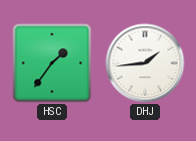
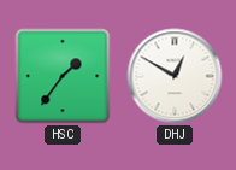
DHJ: 1:44 -> 12:50 (175, 76)
